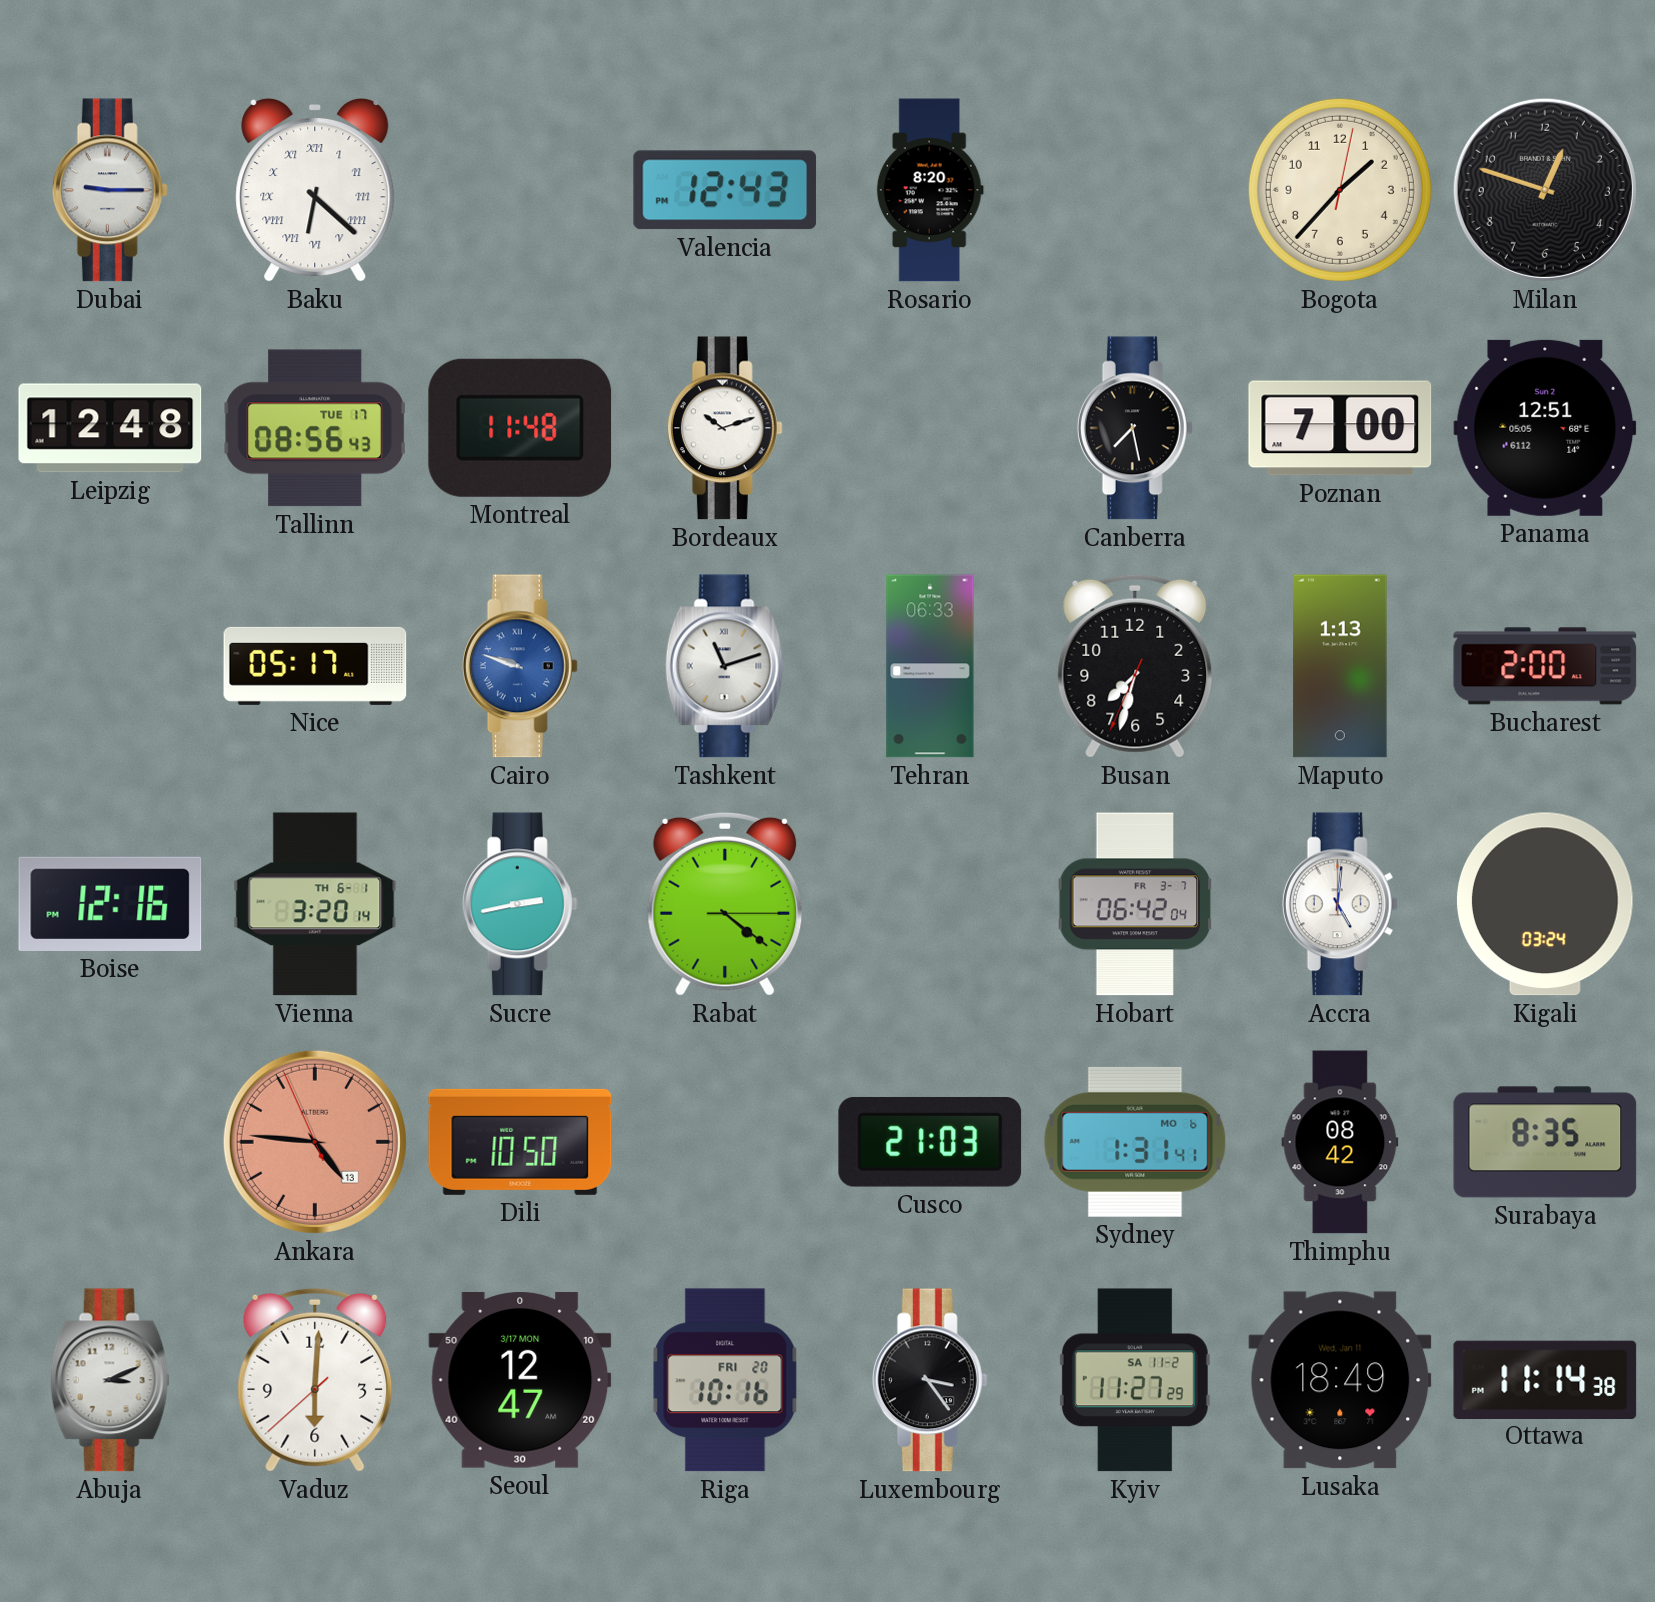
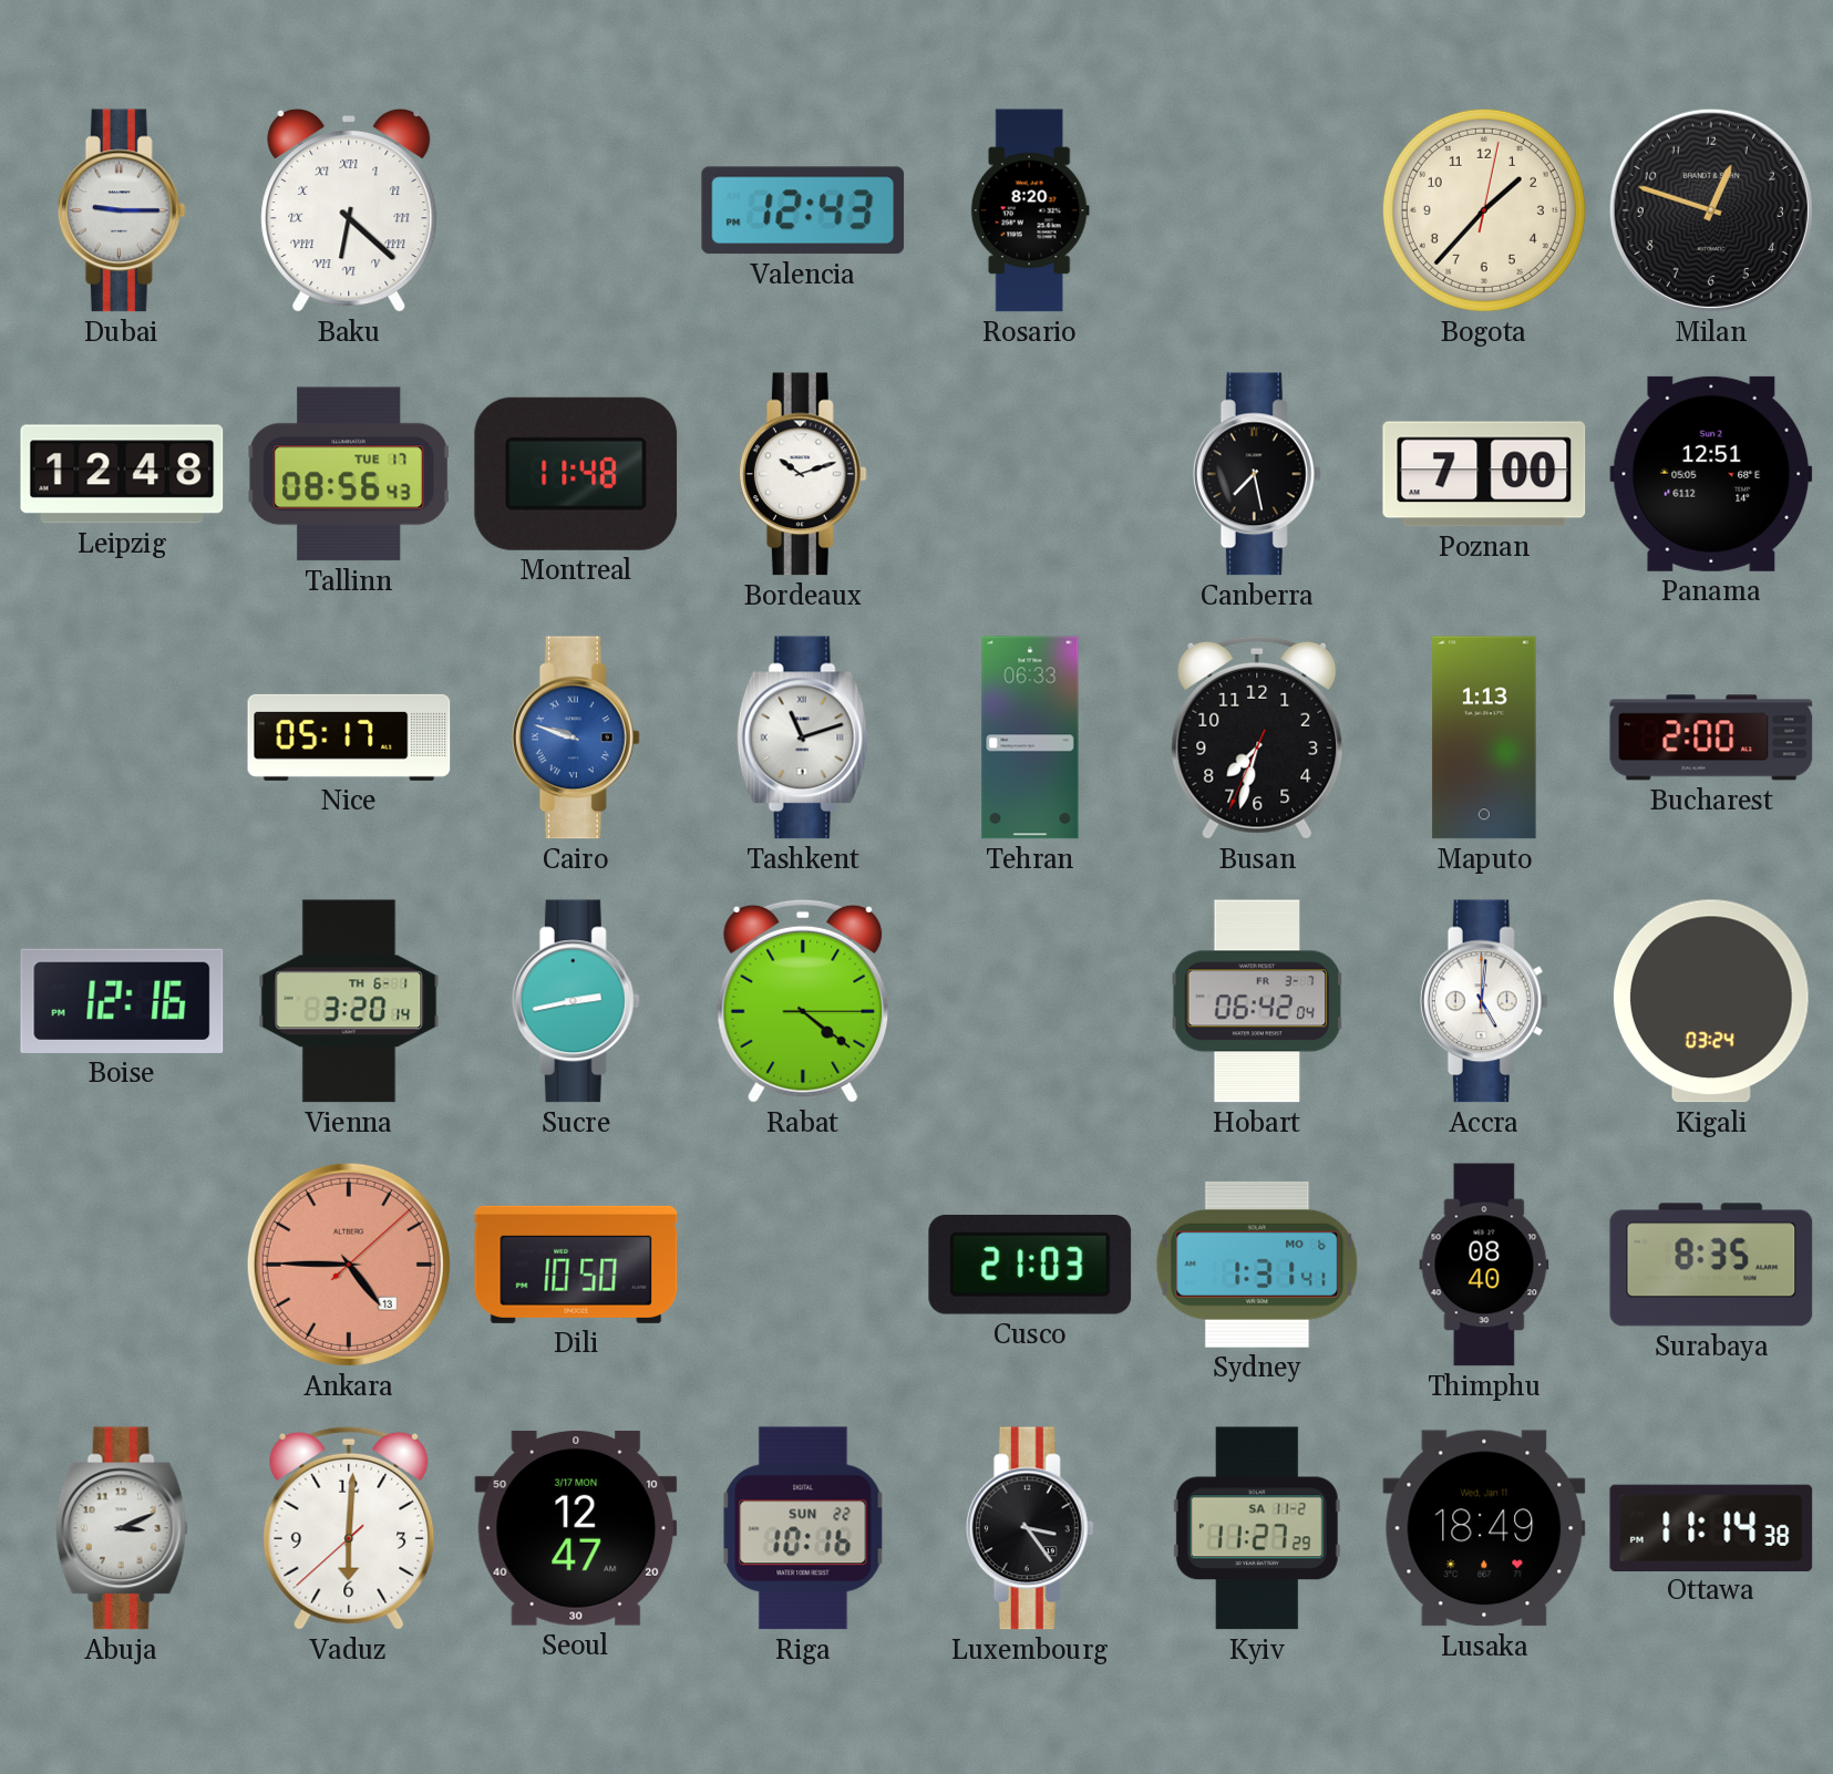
Ankara: 4:45:56 -> 4:45:08 (349, 1265)
Thimphu: 08:42 -> 08:40 (1484, 1265)
Riga date: FRI 20 -> SUN 22 (803, 1528)
